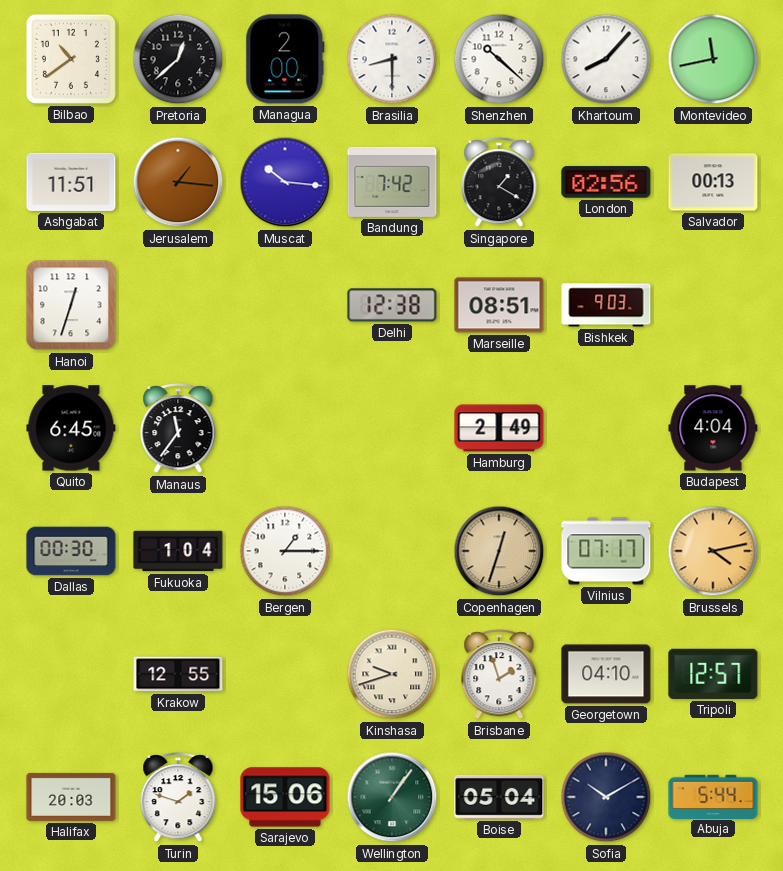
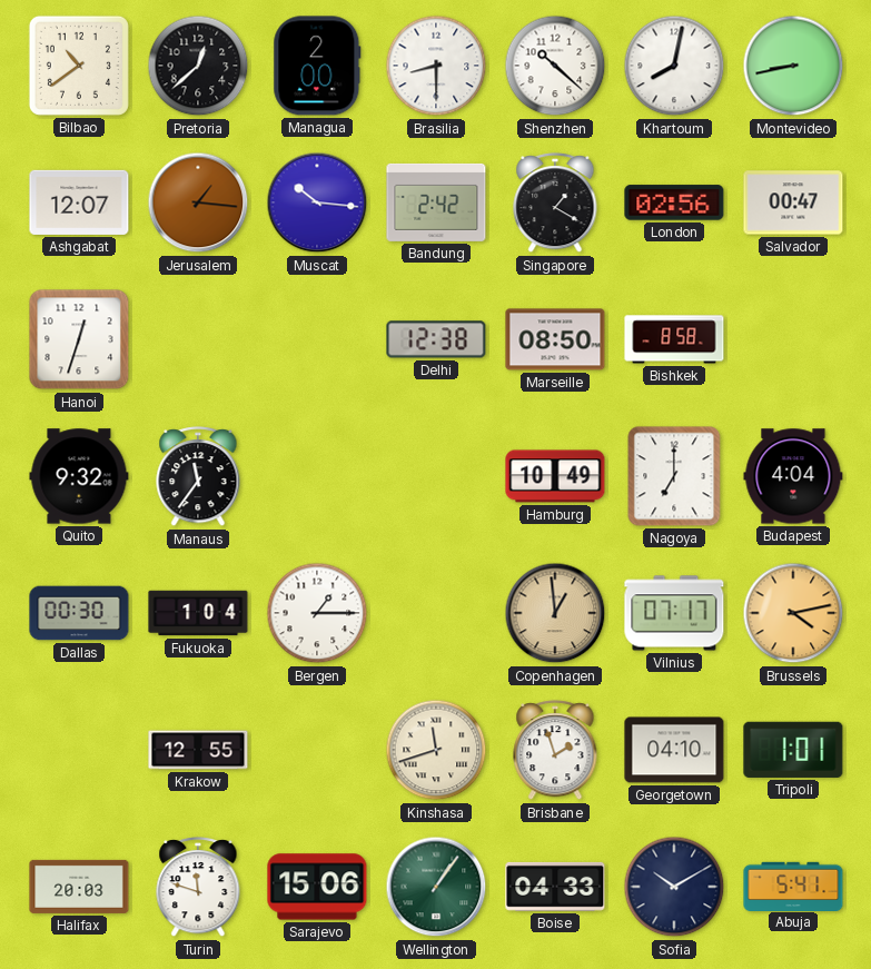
Khartoum: 8:07 -> 8:02 (674, 66)
Montevideo: 11:43 -> 8:43 (793, 66)
Ashgabat: 11:51 -> 12:07 (79, 202)
Bandung: 7:42 -> 2:42 (436, 202)
Salvador: 00:13 -> 00:47 (793, 202)
Marseille: 08:51 -> 08:50 (555, 339)
Bishkek: 9:03 -> 8:58 (674, 339)
Quito: 6:45 -> 9:32 (79, 476)
Hamburg: 2:49 -> 10:49 (555, 476)
Nagoya: none -> 7:00 (674, 476)
Copenhagen: 12:33 -> 12:59 (555, 613)
Kinshasa: 9:42 -> 11:42 (436, 750)
Tripoli: 12:57 -> 1:01 (793, 750)
Turin: 1:48 -> 11:48 (198, 888)
Boise: 05:04 -> 04:33 (555, 887)
Abuja: 5:44 -> 5:41 (793, 886)
